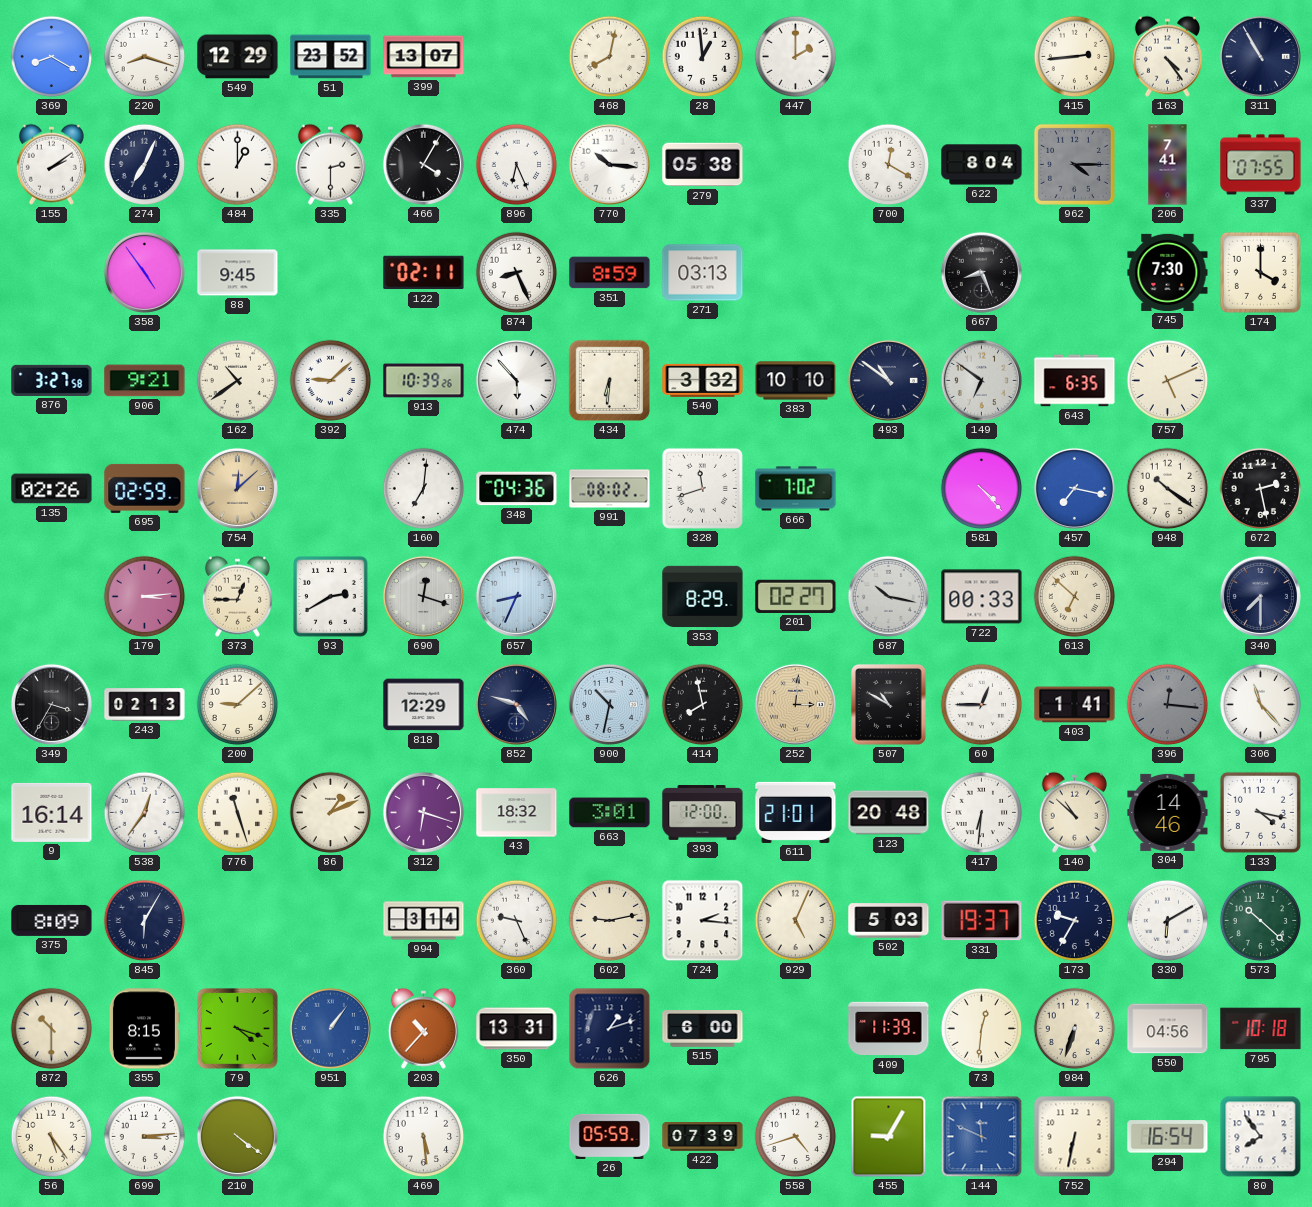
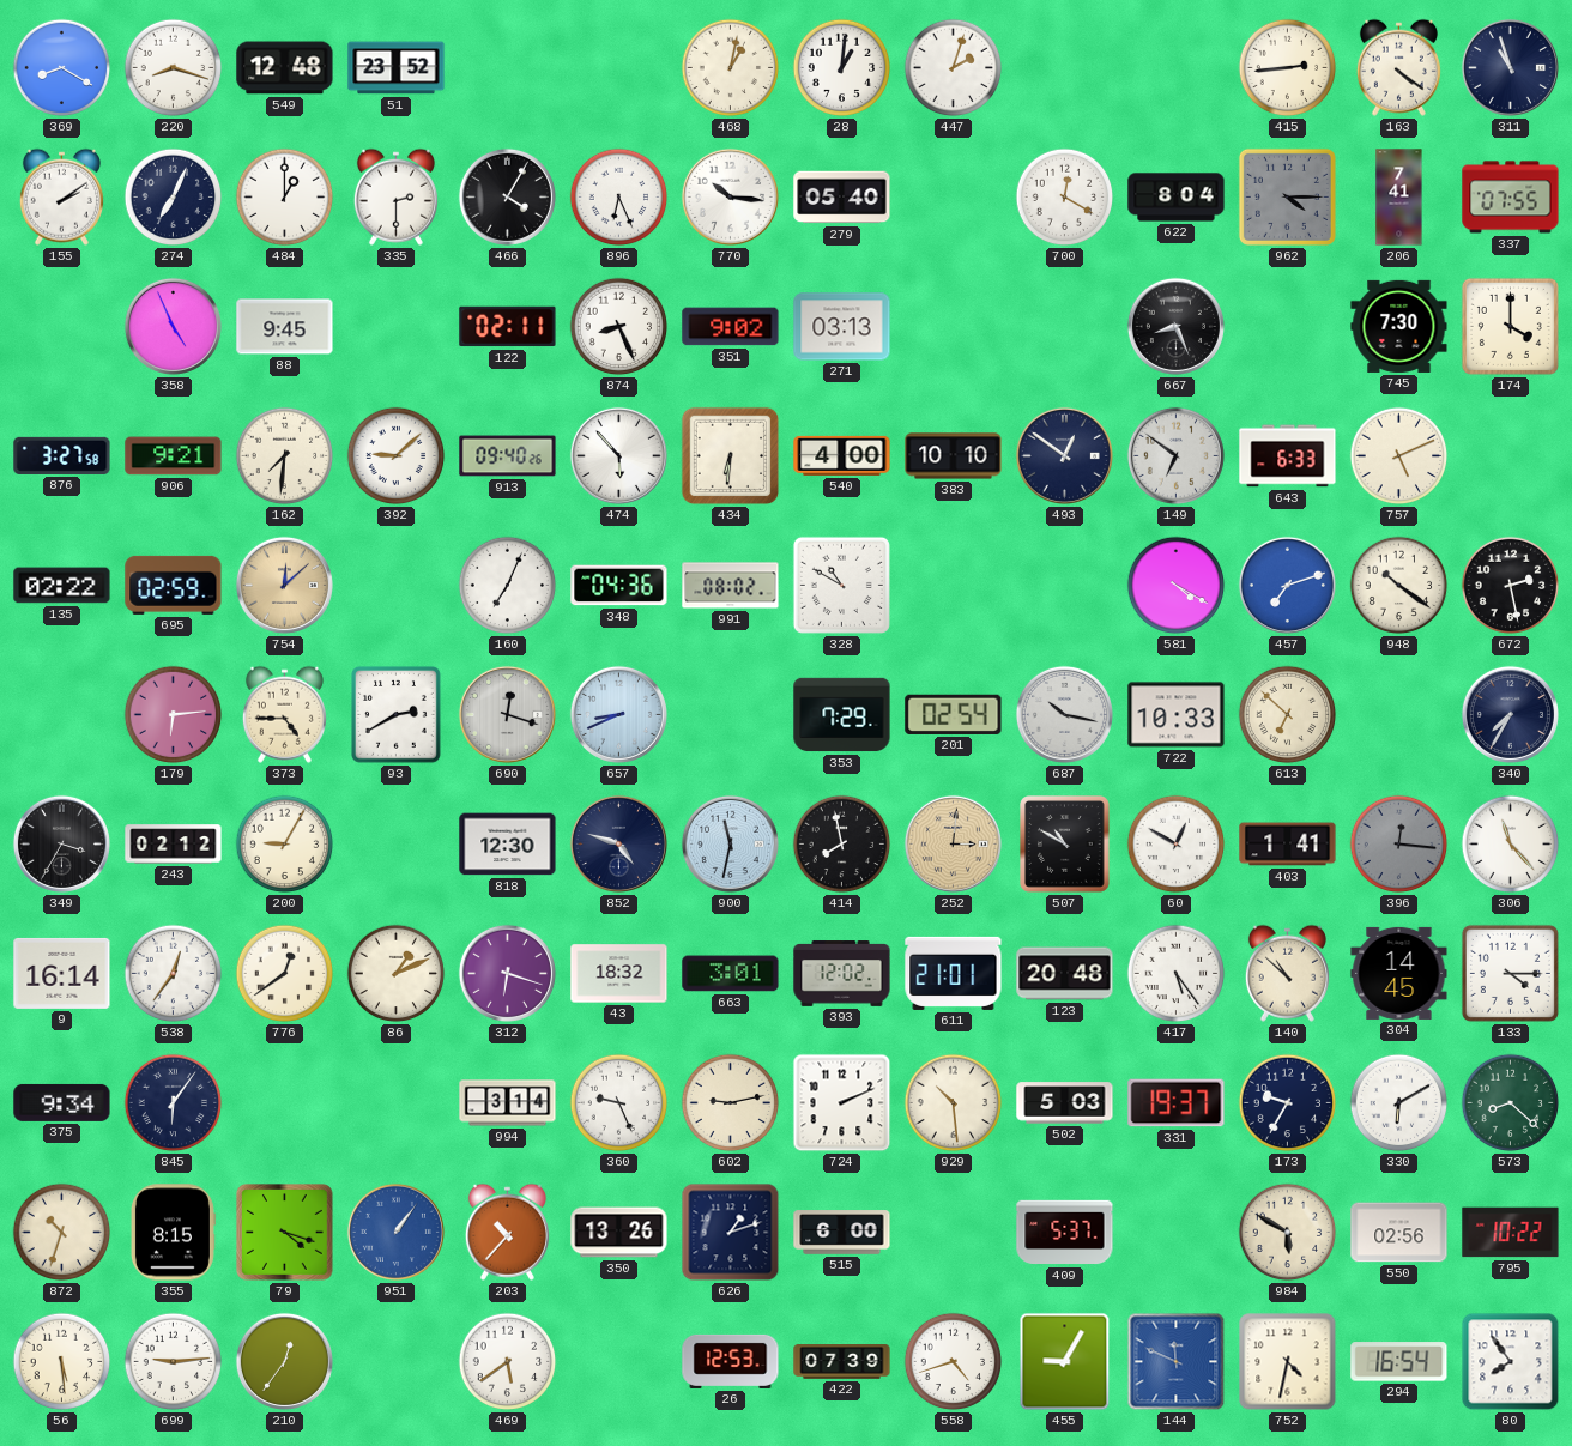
549: 12:29 -> 12:48 (285, 68)
399: 13:07 -> none (424, 57)
468: 8:02 -> 1:02 (731, 68)
28: 12:59 -> 1:01 (842, 68)
447: 2:00 -> 2:03 (954, 68)
163: 4:24 -> 4:21 (1398, 67)
311: 10:55 -> 10:57 (1510, 67)
279: 05:38 -> 05:40 (842, 198)
358: 4:54 -> 4:56 (173, 326)
351: 8:59 -> 9:02 (731, 327)
162: 10:39 -> 7:31 (285, 456)
913: 10:39 -> 09:40 (508, 456)
540: 3:32 -> 4:00 (842, 455)
493: 10:51 -> 12:51 (1064, 455)
643: 6:35 -> 6:33 (1288, 456)
135: 02:26 -> 02:22 (62, 586)
160: 7:01 -> 7:04 (508, 586)
328: 11:42 -> 10:50 (841, 585)
666: 7:02 -> none (796, 489)
581: 4:23 -> 4:20 (1177, 586)
457: 7:17 -> 7:12 (1287, 585)
179: 3:14 -> 6:14 (174, 715)
373: 12:45 -> 4:45 (284, 714)
657: 8:34 -> 8:41 (618, 714)
353: 8:29 -> 7:29 (842, 715)
201: 02:27 -> 02:54 (954, 714)
722: 00:33 -> 10:33 (1177, 715)
340: 7:30 -> 7:35 (1510, 714)
243: 02:13 -> 02:12 (174, 845)
200: 9:08 -> 9:05 (285, 845)
818: 12:29 -> 12:30 (508, 845)
900: 10:32 -> 11:32 (730, 843)
60: 12:45 -> 12:50 (1177, 845)
776: 11:27 -> 12:39 (285, 974)
393: 12:00 -> 12:02 (842, 974)
417: 6:31 -> 5:24 (1177, 974)
304: 14:46 -> 14:45 (1399, 973)
133: 4:17 -> 4:15 (1510, 973)
375: 8:09 -> 9:34 (62, 1102)
845: 6:05 -> 6:06 (174, 1103)
724: 2:16 -> 2:11 (842, 1103)
929: 5:04 -> 10:29 (954, 1103)
573: 10:22 -> 8:22 (1511, 1103)
872: 10:30 -> 10:33 (62, 1233)
350: 13:31 -> 13:26 (619, 1233)
409: 11:39 -> 5:37 (1065, 1233)
73: 12:31 -> none (982, 1029)
984: 6:33 -> 5:50 (1288, 1233)
550: 04:56 -> 02:56 (1399, 1233)
795: 10:18 -> 10:22 (1511, 1233)
56: 5:24 -> 5:29 (62, 1362)
699: 3:14 -> 9:14 (174, 1362)
210: 4:21 -> 12:36 (284, 1361)
469: 5:29 -> 5:39 (508, 1362)
26: 05:59 -> 12:53 (731, 1361)
752: 6:32 -> 4:32 (1288, 1362)
